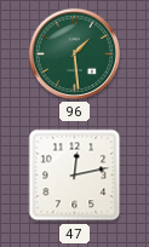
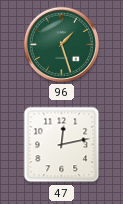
96: 1:29 -> 1:27 (61, 44)
